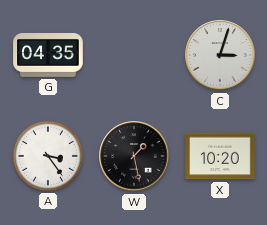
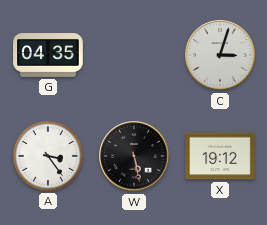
W: 1:28 -> 5:28 (134, 156)
X: 10:20 -> 19:12 (220, 156)
